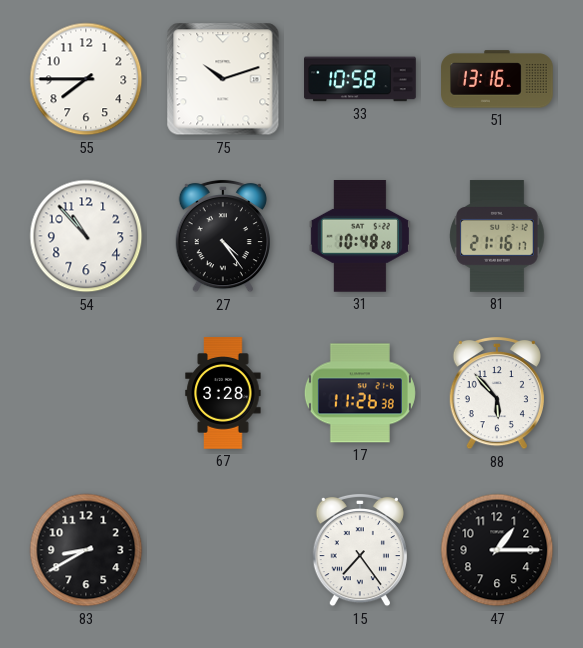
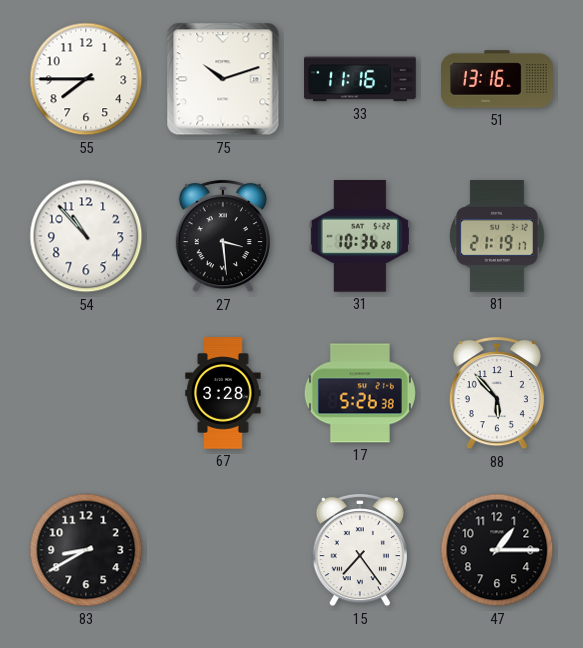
33: 10:58 -> 11:16 (360, 79)
27: 4:24 -> 3:29 (223, 236)
31: 10:48 -> 10:36 (360, 237)
81: 21:16 -> 21:19 (497, 236)
17: 11:26 -> 5:26 (360, 393)
